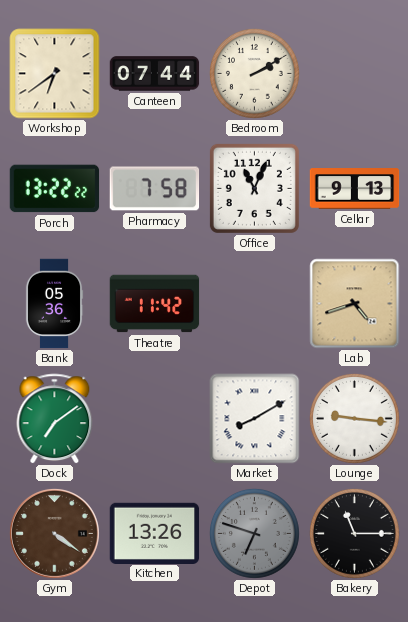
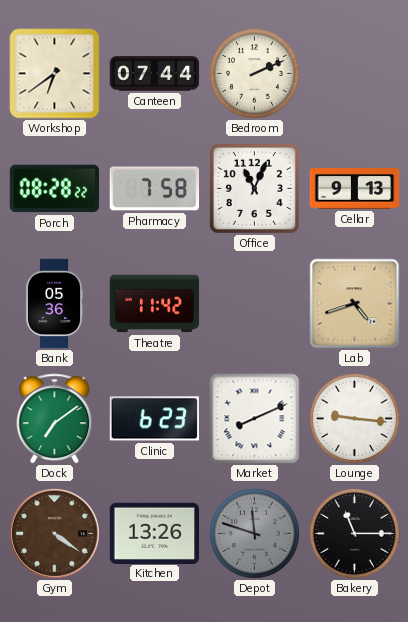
Bedroom: 2:10 -> 2:11 (254, 73)
Porch: 13:22 -> 08:28 (55, 189)
Clinic: none -> 6:23 (154, 419)
Market: 8:10 -> 8:11 (255, 419)
Depot: 6:48 -> 11:48 (254, 533)
